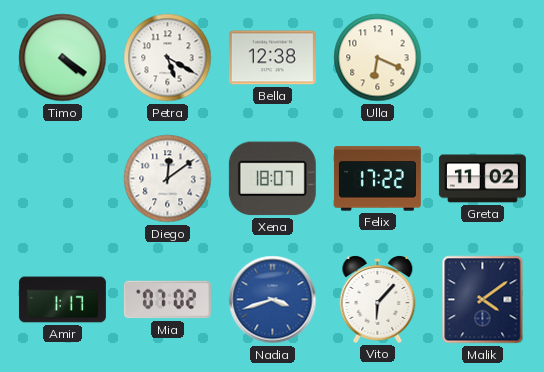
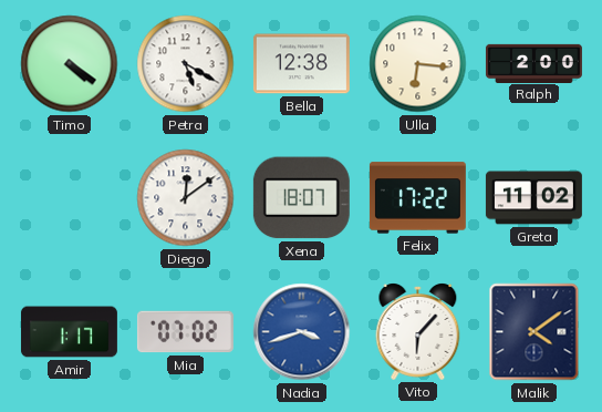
Ulla: 6:19 -> 6:16 (418, 64)
Ralph: none -> 2:00 (533, 63)
